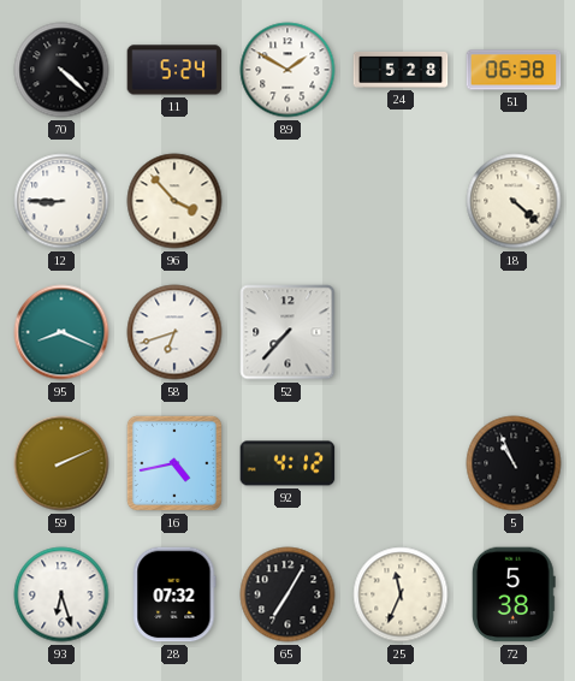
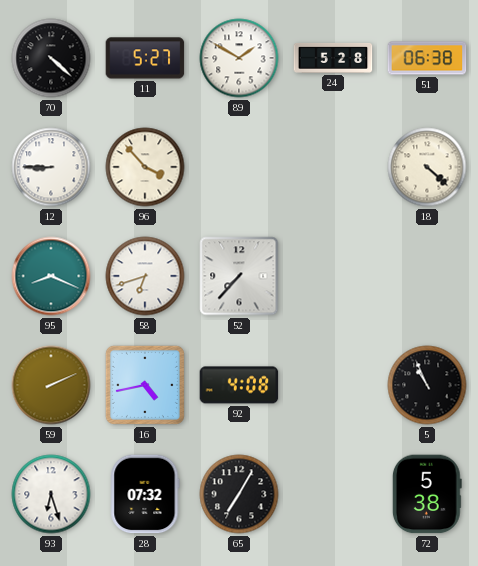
11: 5:24 -> 5:27 (145, 58)
92: 4:12 -> 4:08 (239, 385)
25: 11:34 -> none (401, 594)
